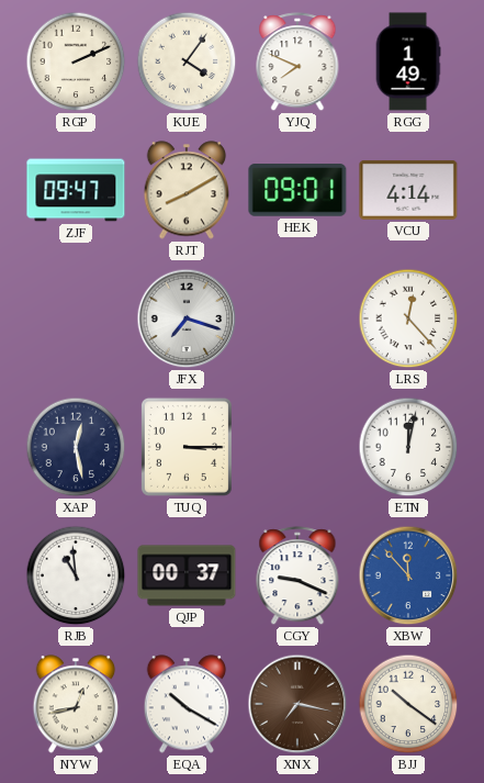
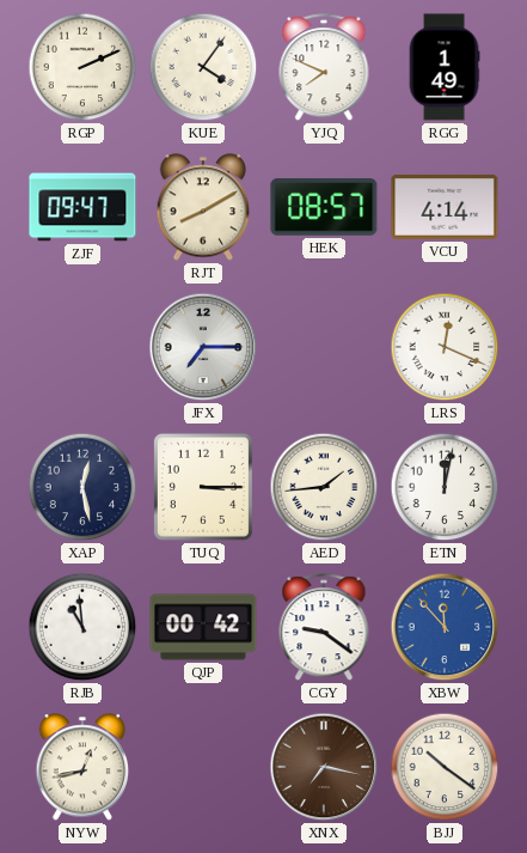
HEK: 09:01 -> 08:57 (324, 207)
JFX: 7:18 -> 7:15 (203, 347)
LRS: 12:23 -> 12:19 (445, 347)
AED: none -> 1:44 (324, 487)
QJP: 00:37 -> 00:42 (203, 627)
CGY: 9:19 -> 9:21 (324, 628)
EQA: 10:20 -> none (187, 704)
